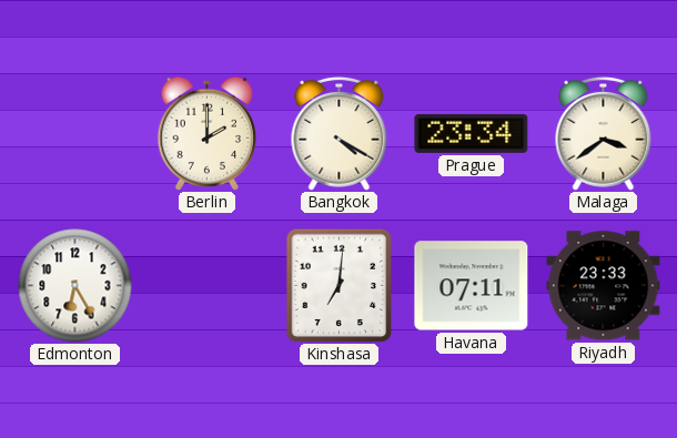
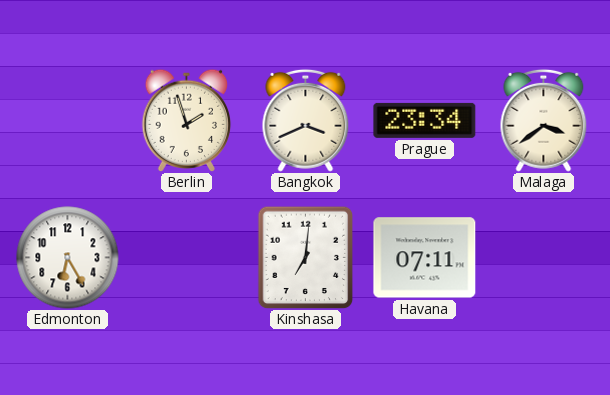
Berlin: 2:00 -> 1:57 (187, 120)
Bangkok: 4:20 -> 3:41 (306, 120)
Riyadh: 23:33 -> none (604, 286)
